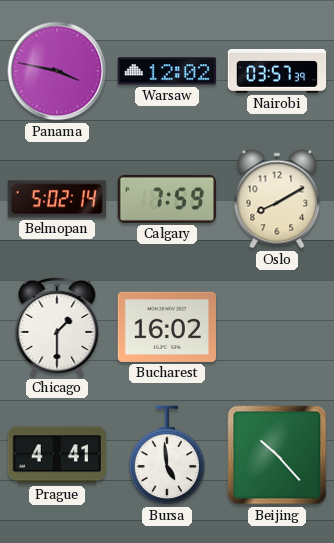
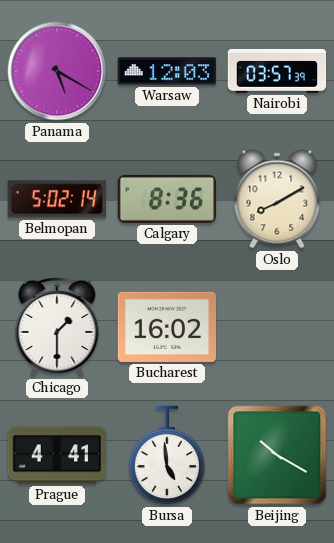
Panama: 3:47 -> 5:20 (57, 71)
Warsaw: 12:02 -> 12:03 (166, 71)
Calgary: 7:59 -> 8:36 (166, 199)
Beijing: 10:23 -> 10:20 (277, 455)
